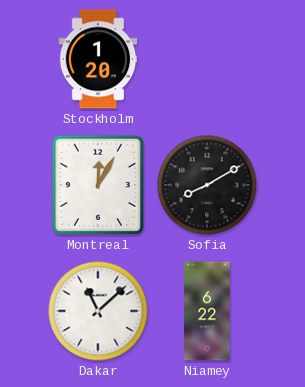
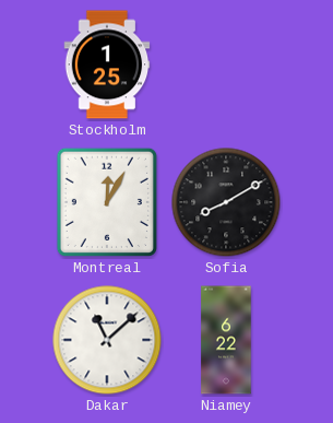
Stockholm: 1:20 -> 1:25 (107, 64)
